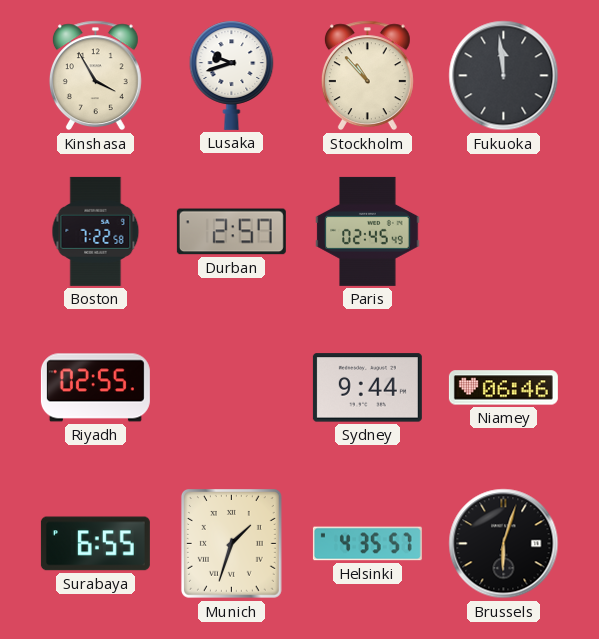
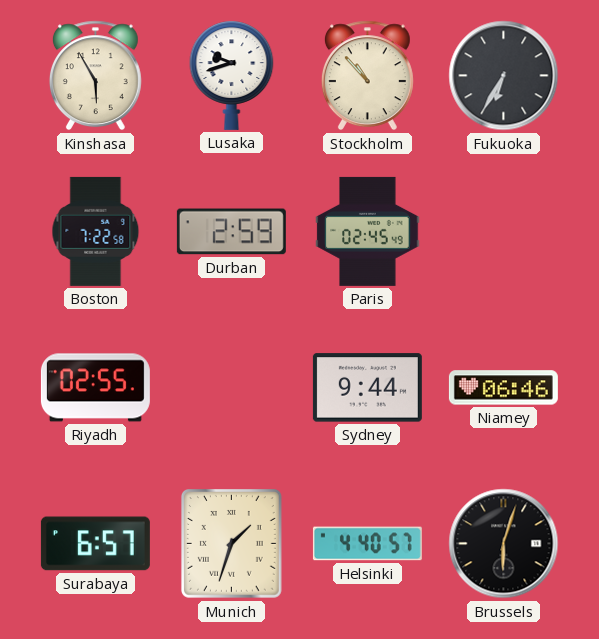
Kinshasa: 3:55 -> 5:55 (95, 76)
Fukuoka: 11:59 -> 6:35 (504, 76)
Durban: 2:57 -> 2:59 (231, 232)
Surabaya: 6:55 -> 6:57 (95, 544)
Helsinki: 4:35 -> 4:40 (367, 544)
